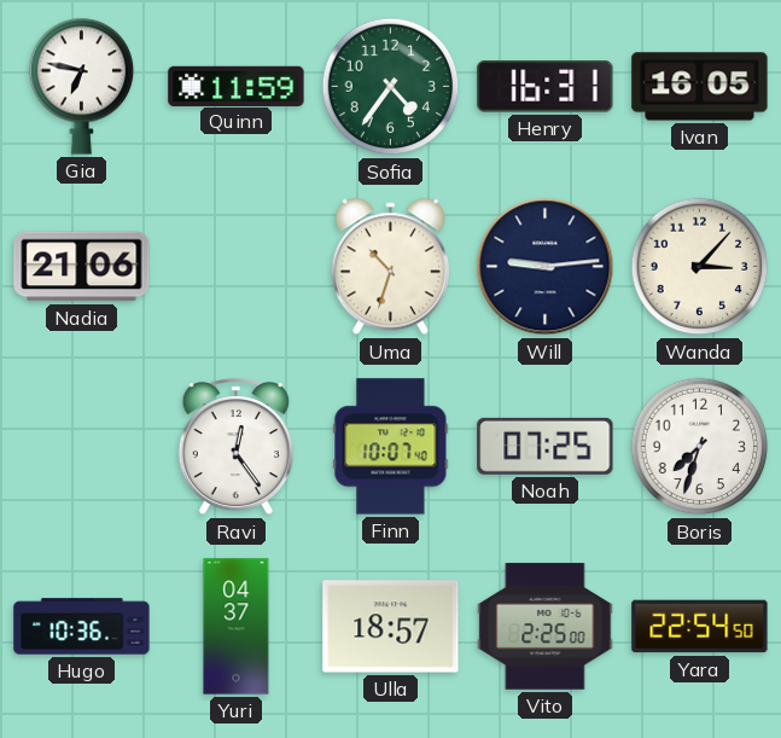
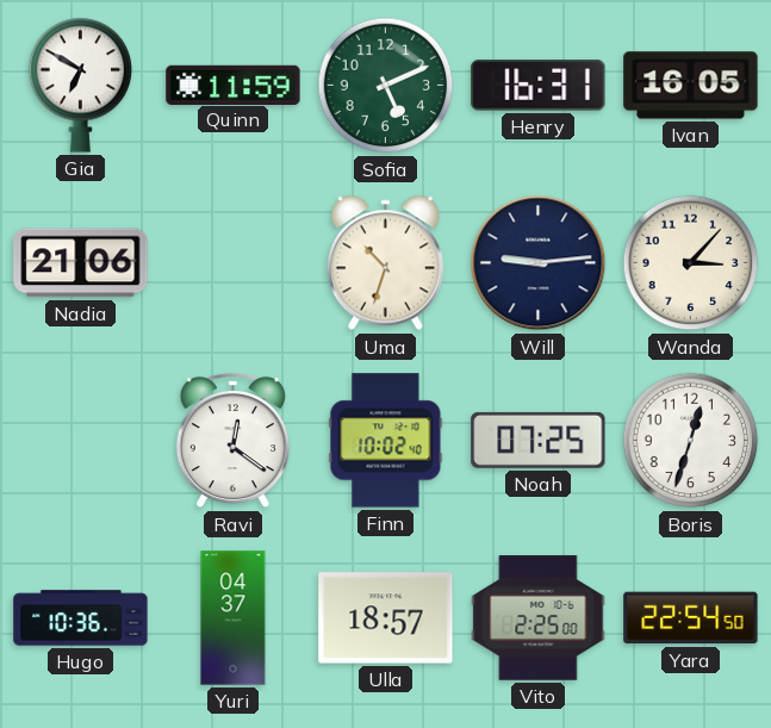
Gia: 6:47 -> 6:50 (81, 85)
Sofia: 4:36 -> 5:11 (386, 86)
Ravi: 12:24 -> 12:21 (232, 442)
Finn: 10:07 -> 10:02 (386, 441)
Boris: 7:33 -> 12:33 (691, 441)
